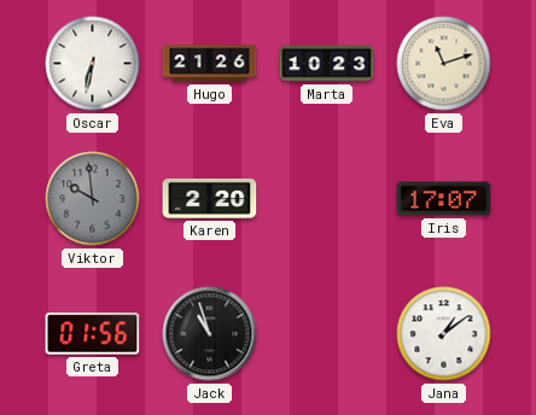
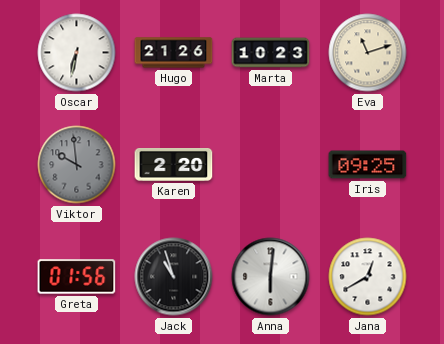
Iris: 17:07 -> 09:25 (368, 165)
Anna: none -> 6:01 (271, 277)
Jana: 1:09 -> 12:40 (368, 277)
